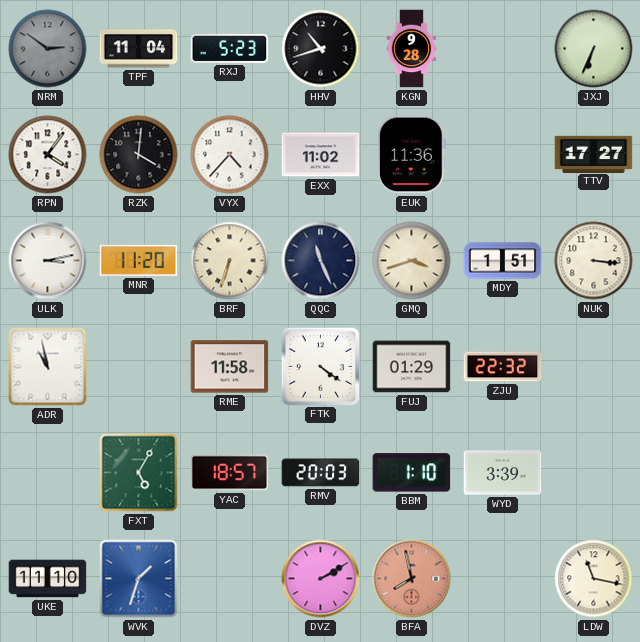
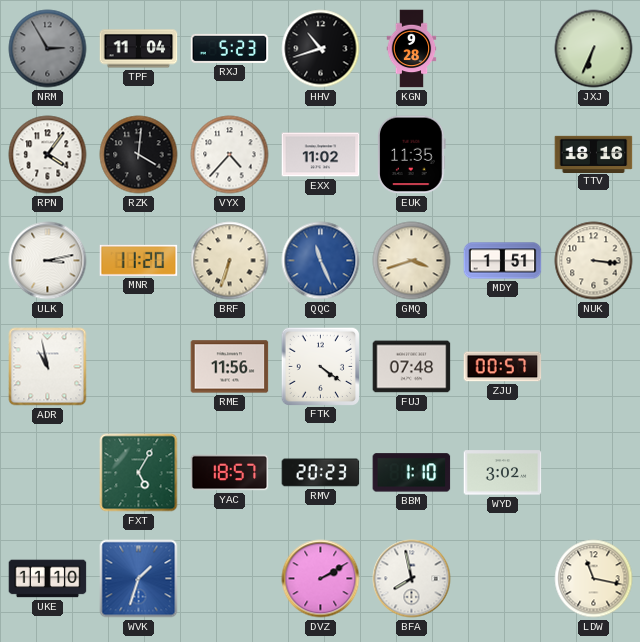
NRM: 2:51 -> 2:55 (48, 49)
EUK: 11:36 -> 11:35 (412, 155)
TTV: 17:27 -> 18:16 (594, 154)
QQC dial: navy -> blue (321, 261)
RME: 11:58 -> 11:56 (230, 367)
FUJ: 01:29 -> 07:48 (412, 367)
ZJU: 22:32 -> 00:57 (503, 367)
RMV: 20:03 -> 20:23 (321, 473)
WYD: 3:39 -> 3:02 (503, 473)
BFA dial: salmon -> white (412, 579)
